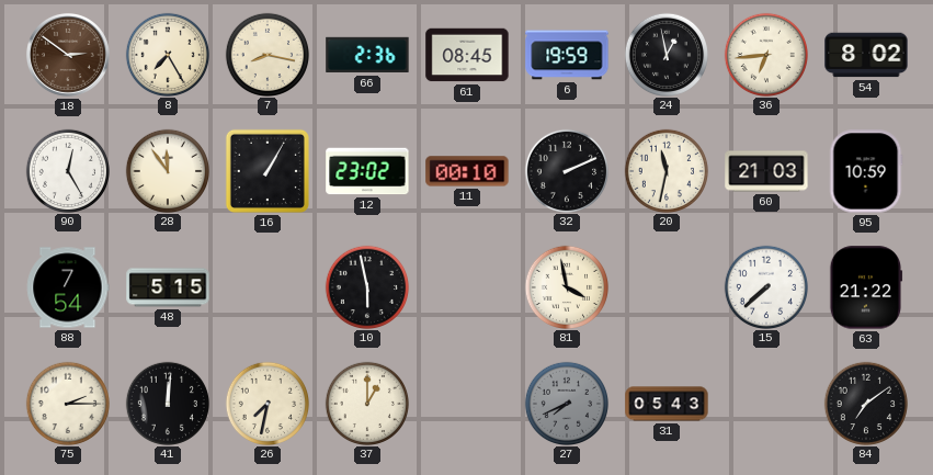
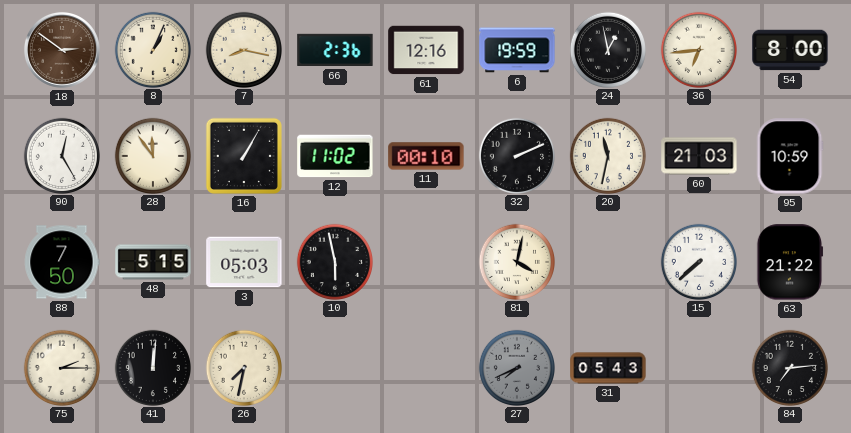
8: 7:25 -> 1:04 (152, 49)
61: 08:45 -> 12:16 (426, 50)
54: 8:02 -> 8:00 (790, 50)
12: 23:02 -> 11:02 (335, 156)
88: 7:54 -> 7:50 (62, 262)
3: none -> 05:03 (244, 262)
81: 3:58 -> 4:02 (516, 261)
37: 1:00 -> none (366, 403)
84: 7:09 -> 7:14 (789, 367)
